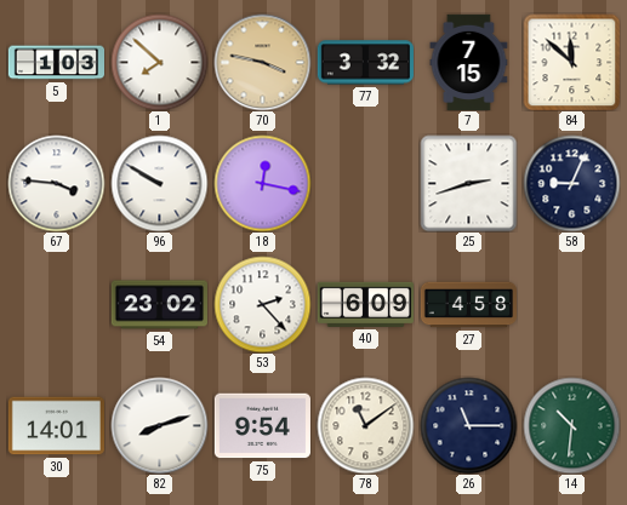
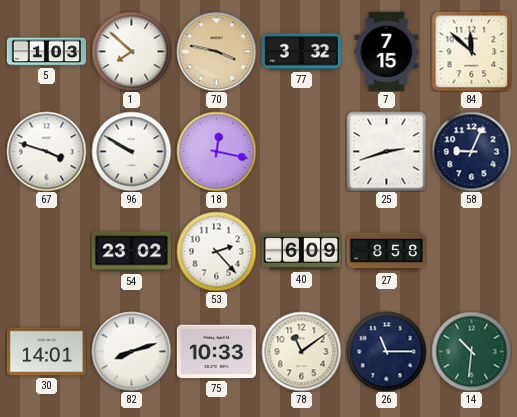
67: 3:46 -> 3:48 (46, 151)
27: 4:58 -> 8:58 (386, 252)
75: 9:54 -> 10:33 (216, 352)
